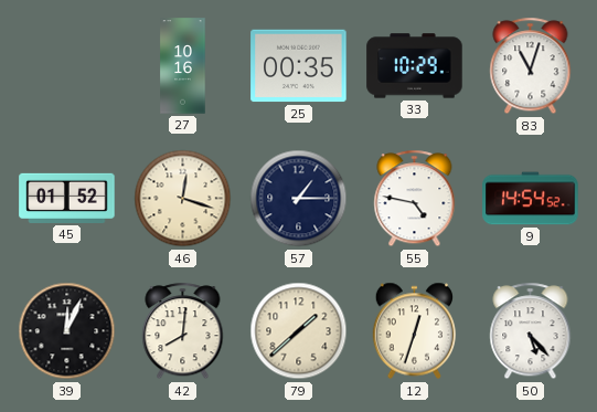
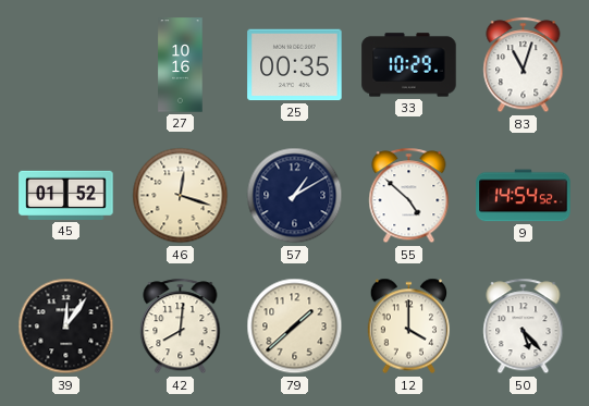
57: 1:15 -> 1:10 (295, 196)
55: 4:47 -> 4:52 (409, 196)
39: 12:04 -> 12:06 (66, 327)
12: 12:33 -> 4:00 (409, 327)
